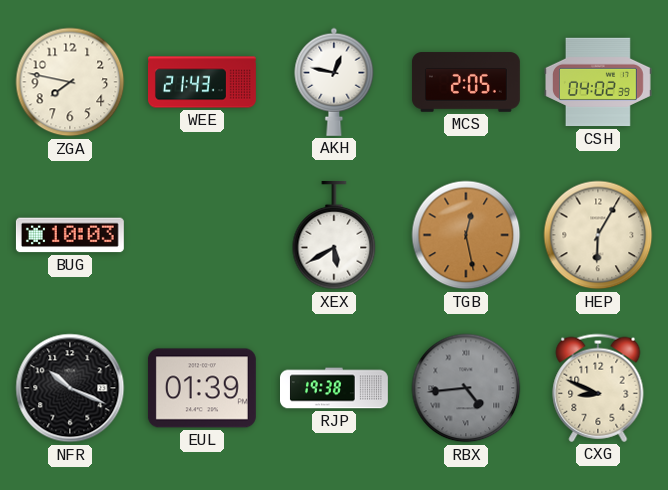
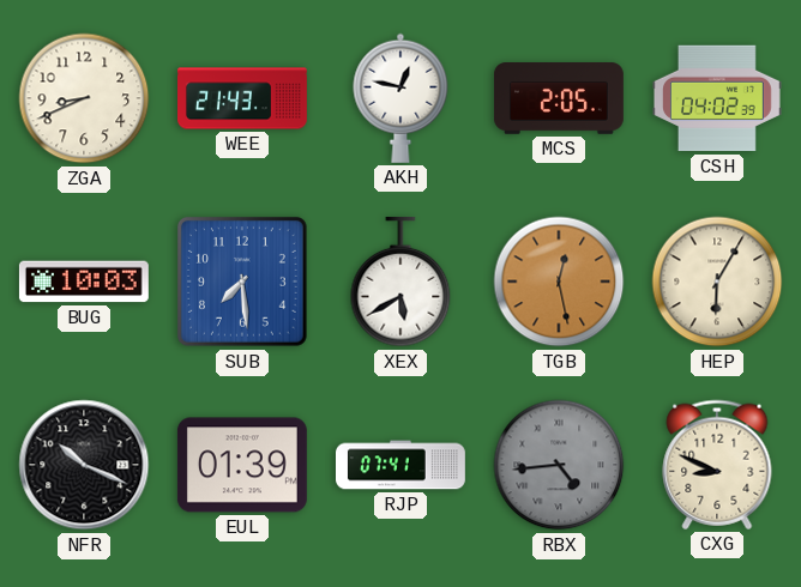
ZGA: 7:47 -> 8:41 (84, 98)
SUB: none -> 7:29 (243, 283)
RJP: 19:38 -> 07:41 (402, 465)
